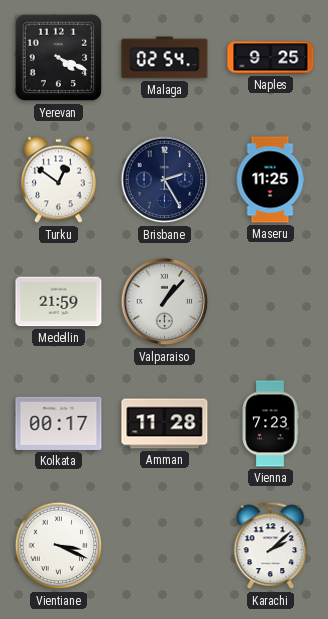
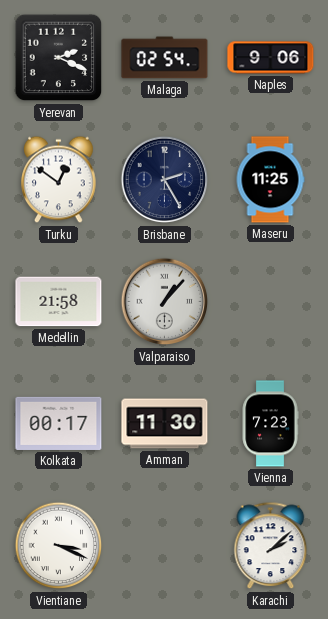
Yerevan: 4:19 -> 2:19 (59, 58)
Naples: 9:25 -> 9:06 (271, 58)
Medellin: 21:59 -> 21:58 (59, 302)
Amman: 11:28 -> 11:30 (165, 424)
